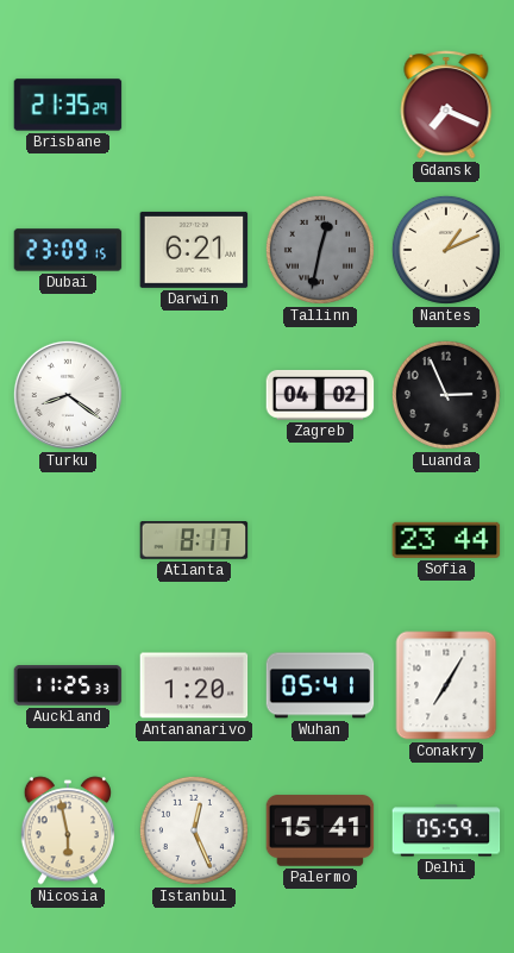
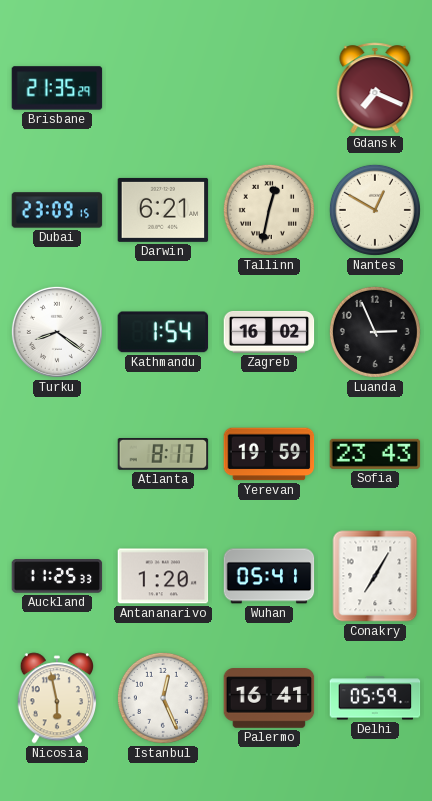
Tallinn dial: grey -> cream (269, 210)
Nantes: 1:11 -> 12:50 (375, 210)
Kathmandu: none -> 1:54 (163, 332)
Zagreb: 04:02 -> 16:02 (269, 332)
Yerevan: none -> 19:59 (269, 454)
Sofia: 23:44 -> 23:43 (375, 454)
Palermo: 15:41 -> 16:41 (269, 698)
